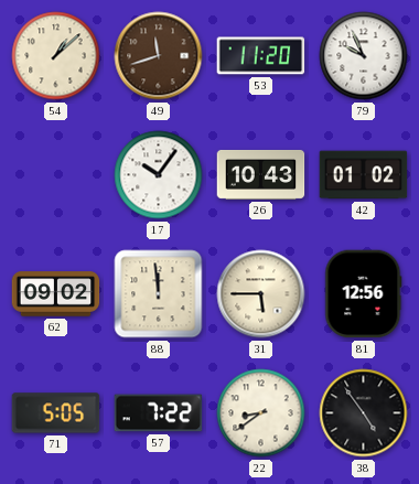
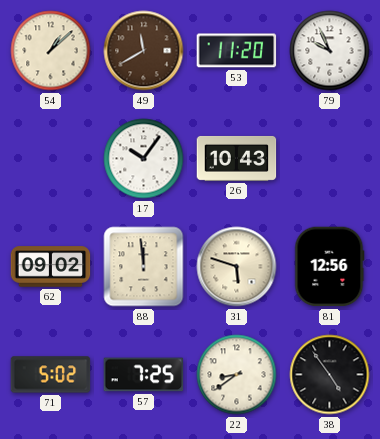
49: 11:42 -> 11:40 (144, 51)
42: 01:02 -> none (364, 175)
31: 5:45 -> 5:48 (237, 267)
71: 5:05 -> 5:02 (51, 375)
57: 7:22 -> 7:25 (144, 375)
